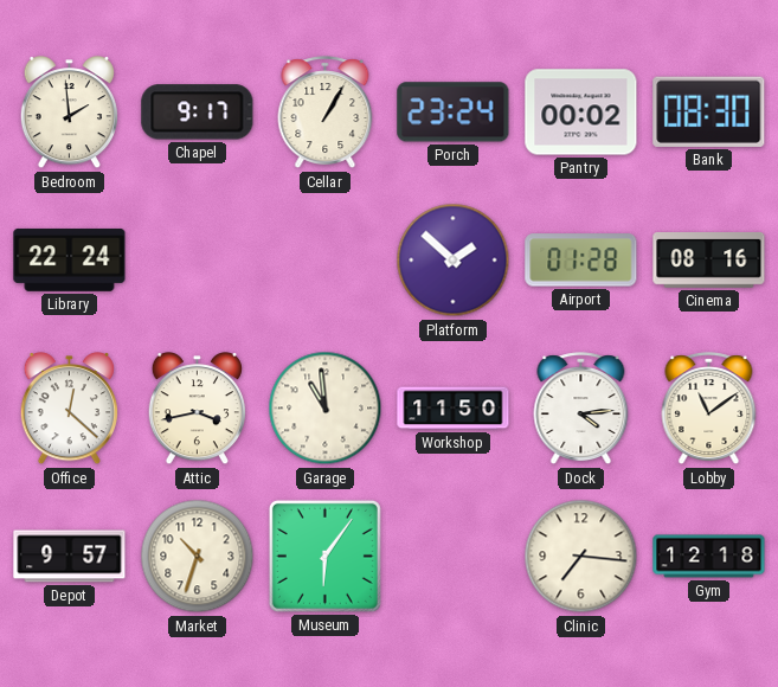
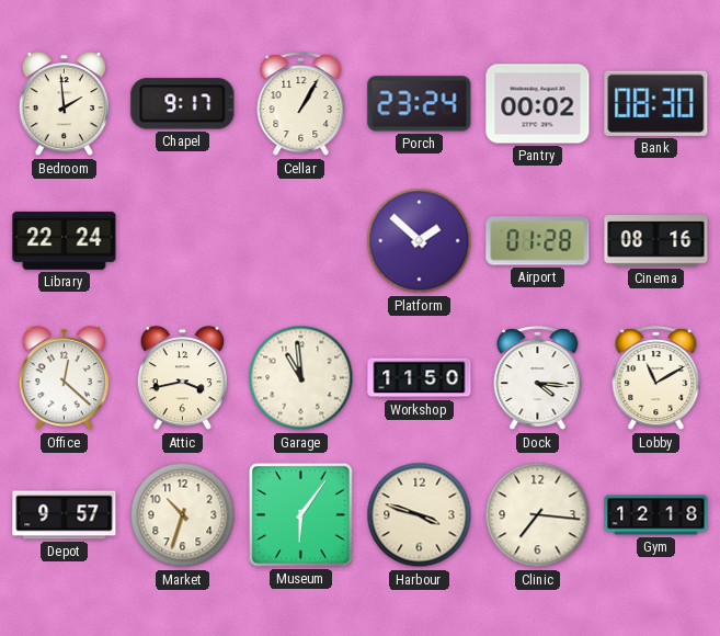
Dock: 4:14 -> 4:16 (538, 378)
Lobby: 11:09 -> 11:10 (656, 378)
Harbour: none -> 3:48 (420, 515)
